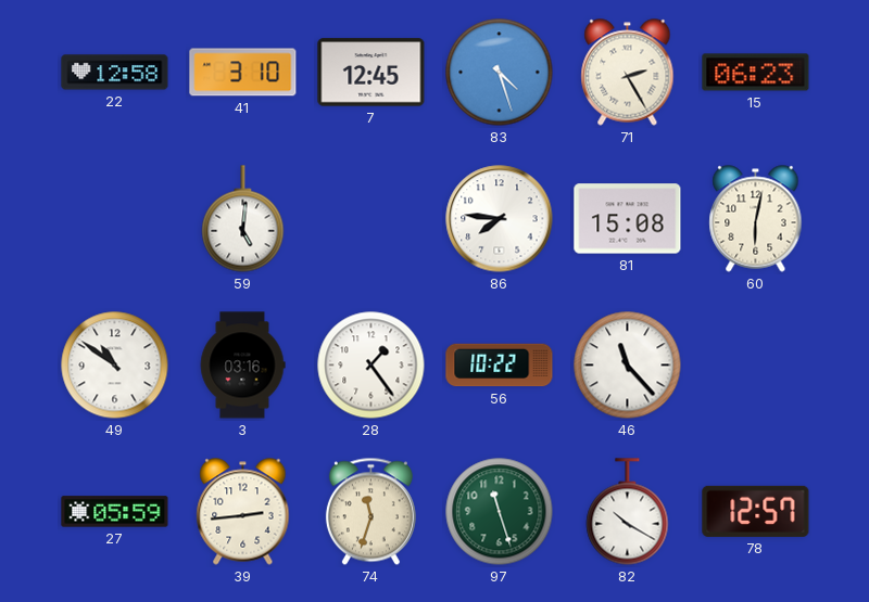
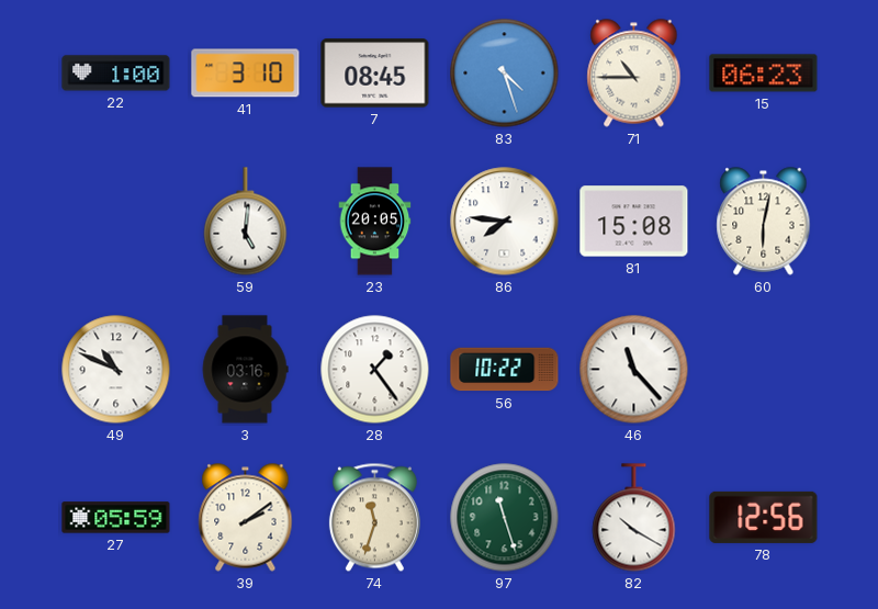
22: 12:58 -> 1:00 (116, 74)
7: 12:45 -> 08:45 (375, 74)
71: 2:25 -> 10:45 (634, 74)
23: none -> 20:05 (375, 222)
49: 10:51 -> 10:49 (116, 370)
39: 2:44 -> 2:09 (246, 518)
78: 12:57 -> 12:56 (764, 517)
